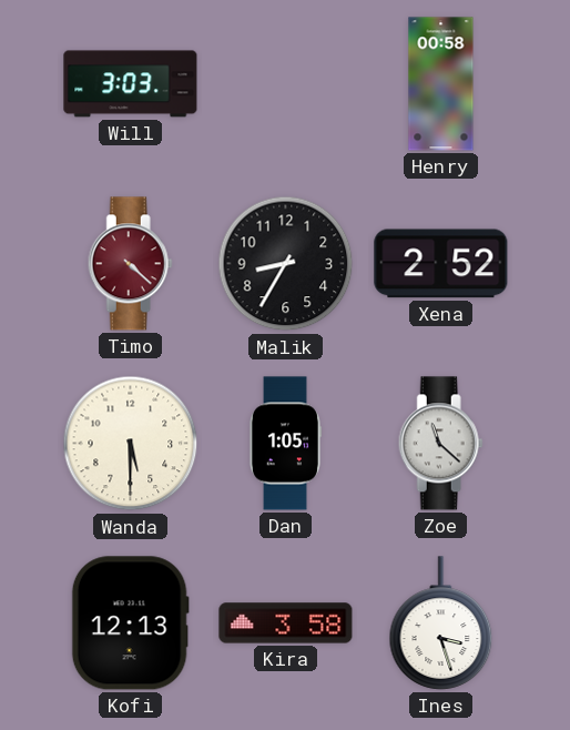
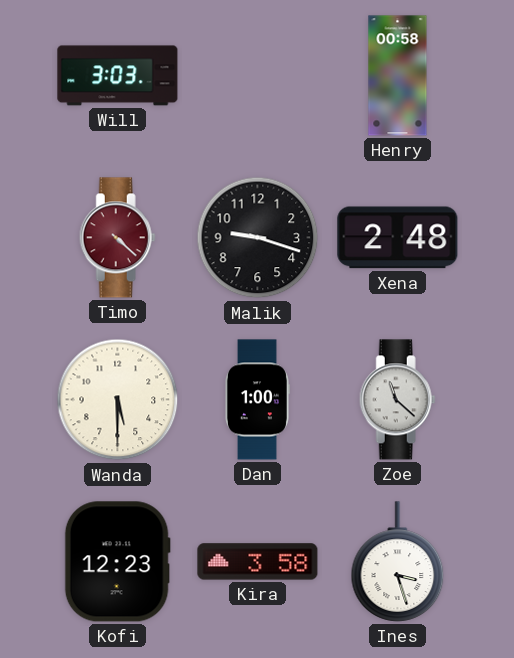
Malik: 8:35 -> 9:18 (258, 238)
Xena: 2:52 -> 2:48 (398, 238)
Dan: 1:05 -> 1:00 (257, 400)
Kofi: 12:13 -> 12:23 (117, 562)
